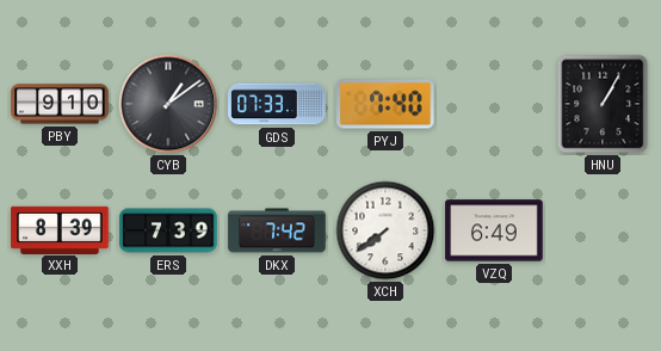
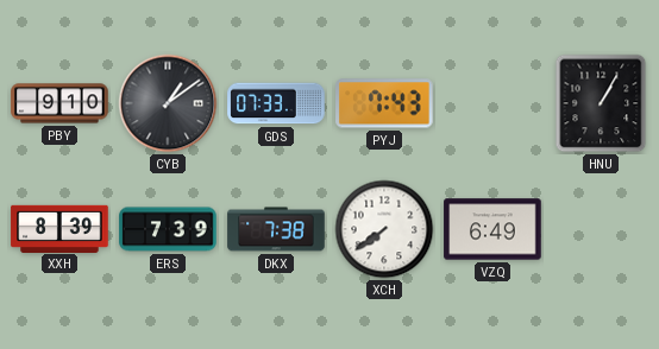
PYJ: 7:40 -> 7:43 (384, 103)
DKX: 7:42 -> 7:38 (276, 229)
